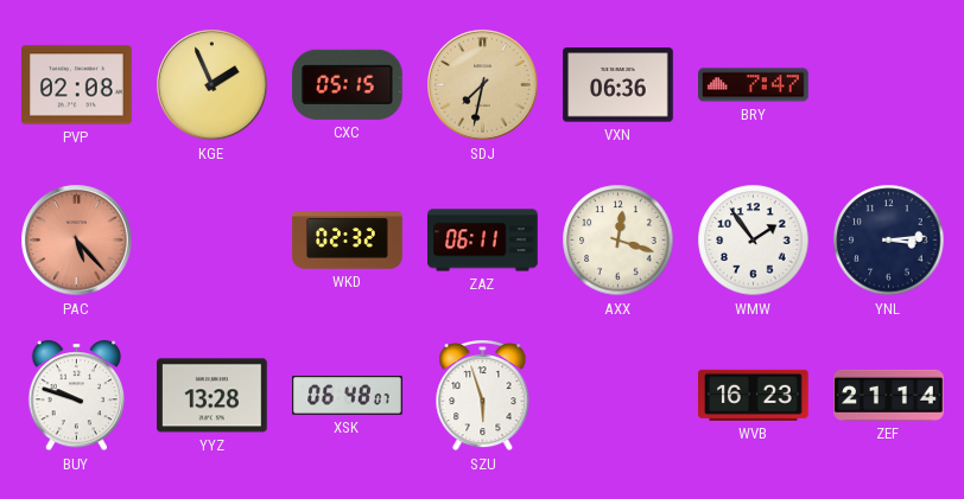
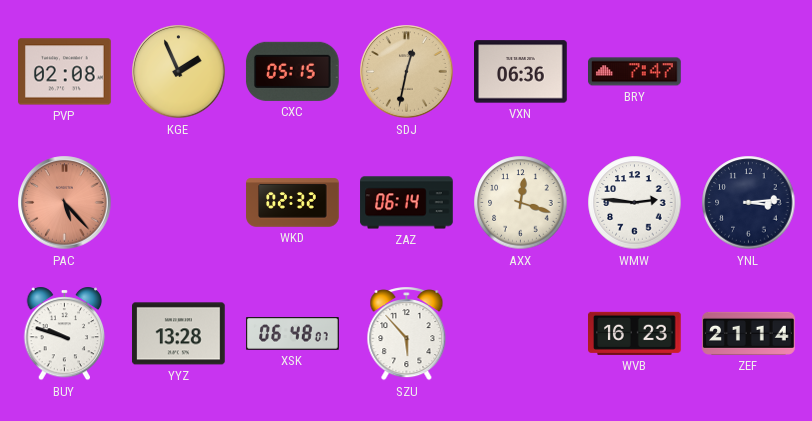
SDJ: 7:32 -> 12:32 (407, 72)
ZAZ: 06:11 -> 06:14 (407, 203)
WMW: 1:54 -> 2:46 (635, 203)
SZU: 5:57 -> 5:53 (407, 334)
